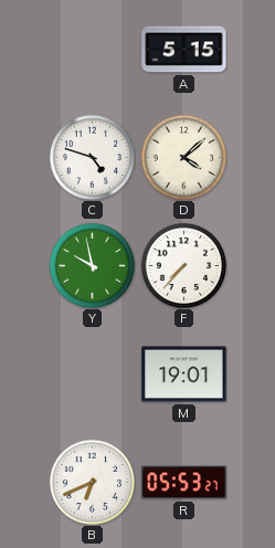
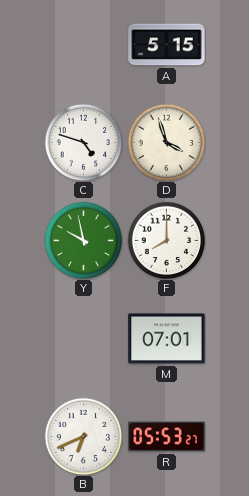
D: 4:08 -> 3:57 (166, 142)
F: 7:37 -> 8:00 (166, 240)
M: 19:01 -> 07:01 (167, 339)
